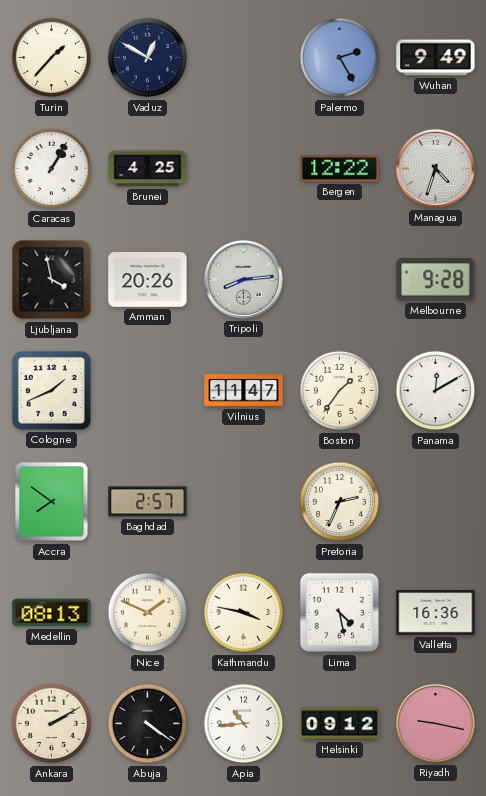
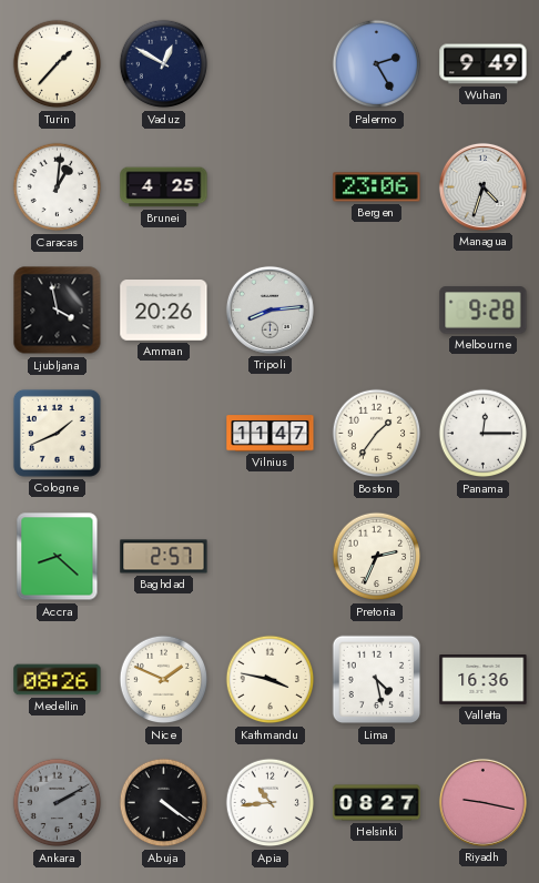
Caracas: 1:05 -> 1:01 (58, 187)
Bergen: 12:22 -> 23:06 (377, 187)
Panama: 12:10 -> 12:15 (484, 434)
Accra: 7:51 -> 8:22 (58, 557)
Medellin: 08:13 -> 08:26 (58, 680)
Ankara dial: cream -> grey (58, 803)
Helsinki: 09:12 -> 08:27 (377, 803)
